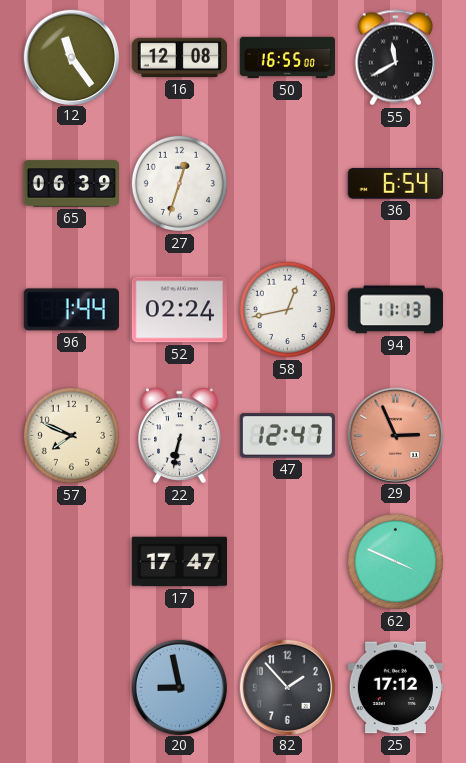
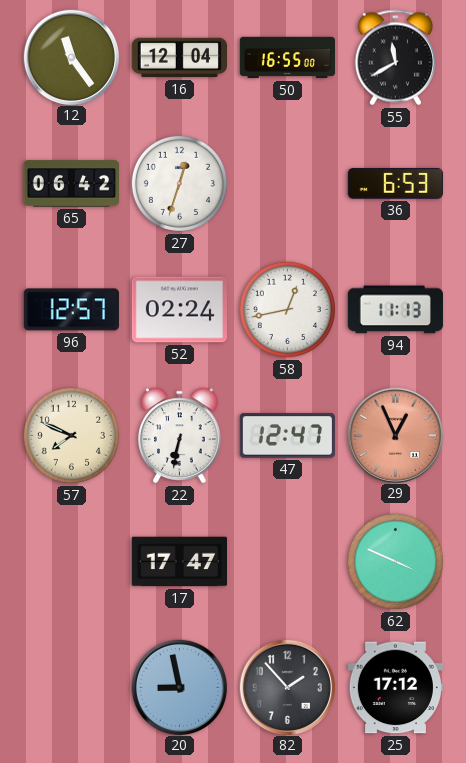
16: 12:08 -> 12:04 (179, 58)
65: 06:39 -> 06:42 (71, 184)
36: 6:54 -> 6:53 (395, 183)
96: 1:44 -> 12:57 (71, 310)
29: 2:56 -> 12:56 (395, 435)
